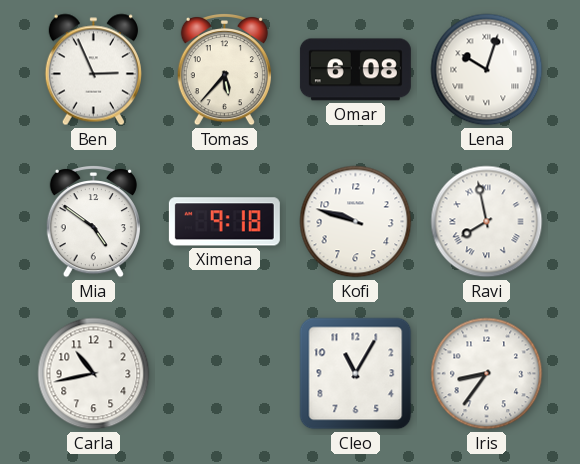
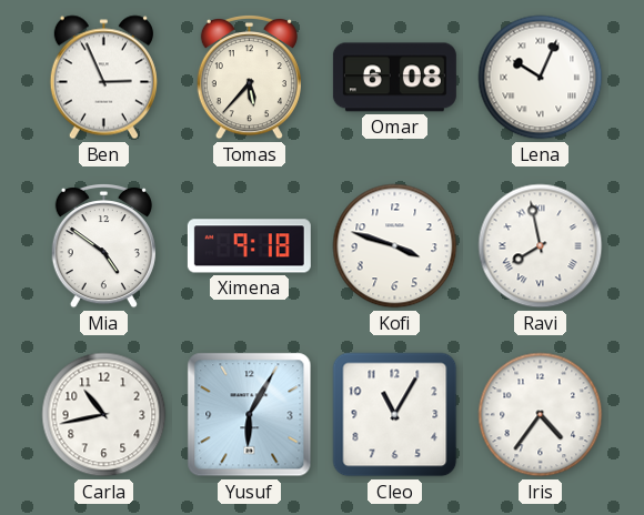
Lena: 10:03 -> 10:04 (541, 78)
Kofi: 9:48 -> 3:48 (395, 246)
Yusuf: none -> 6:05 (250, 415)
Iris: 8:36 -> 4:36 (541, 415)
